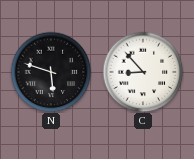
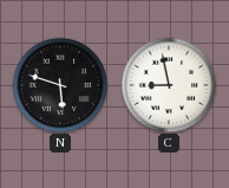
C: 8:53 -> 8:58 (169, 85)
